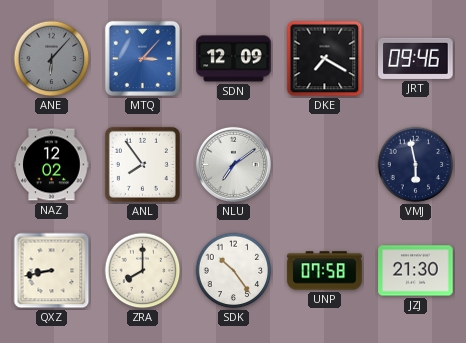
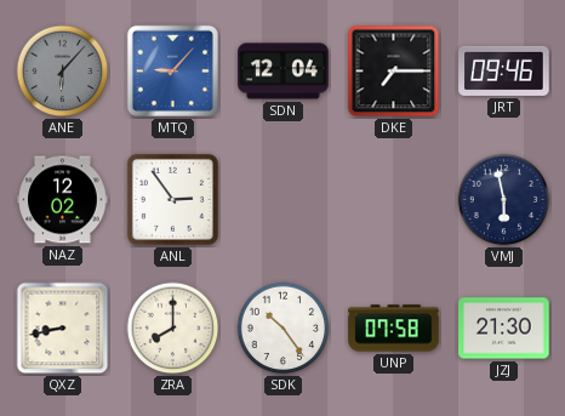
MTQ: 3:07 -> 9:07 (172, 70)
SDN: 12:09 -> 12:04 (284, 72)
DKE: 7:20 -> 7:15 (394, 72)
ANL: 7:54 -> 2:54 (172, 199)
NLU: 7:09 -> none (233, 164)
